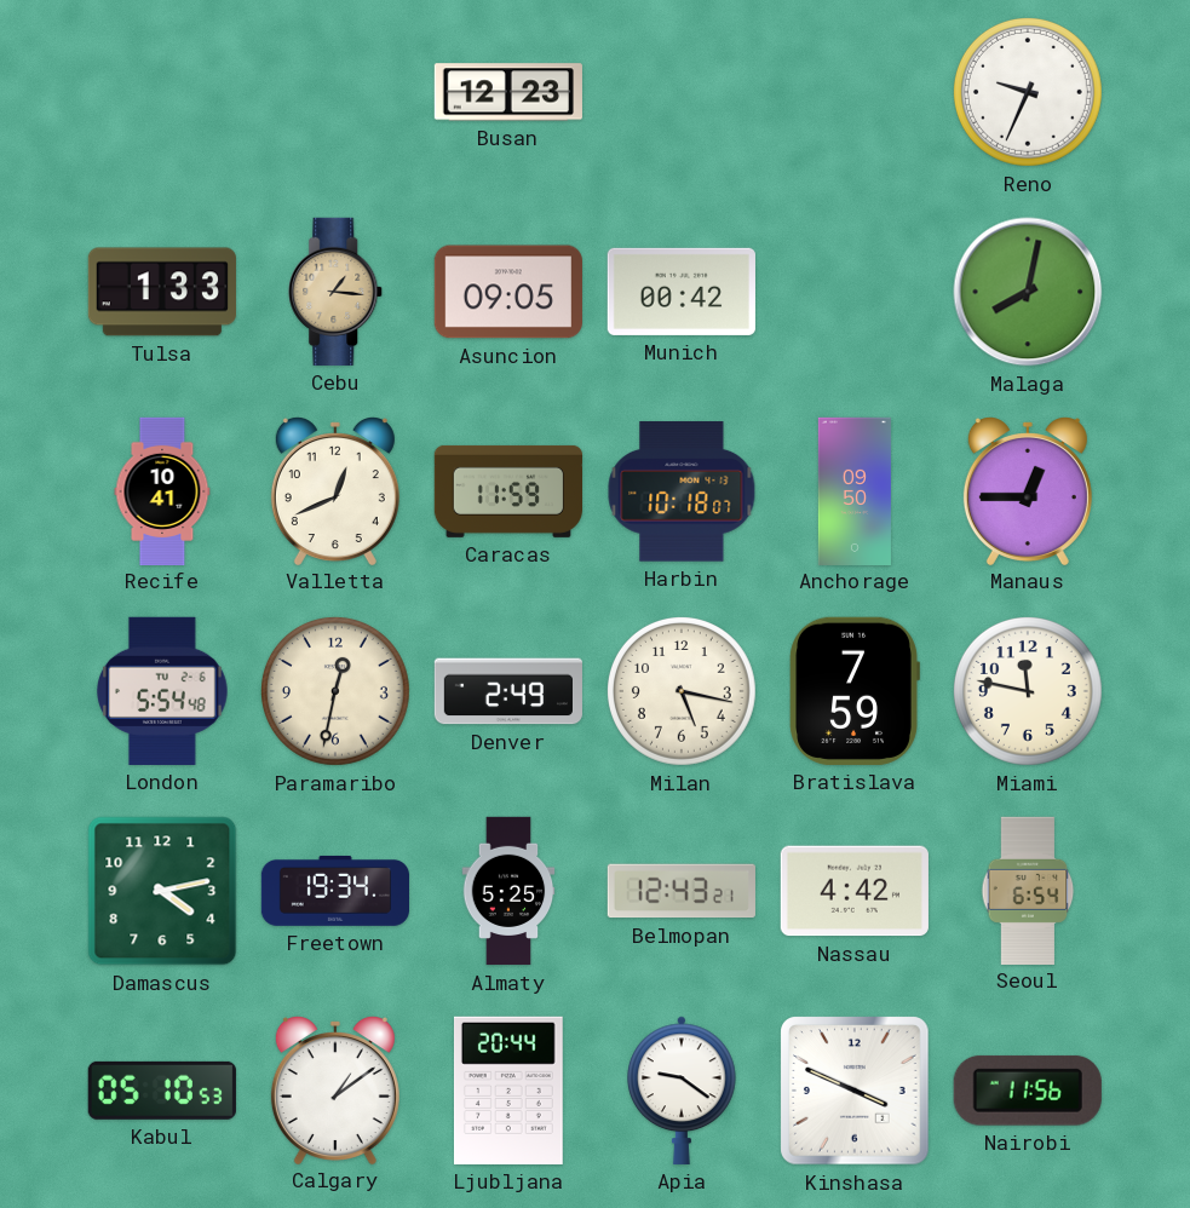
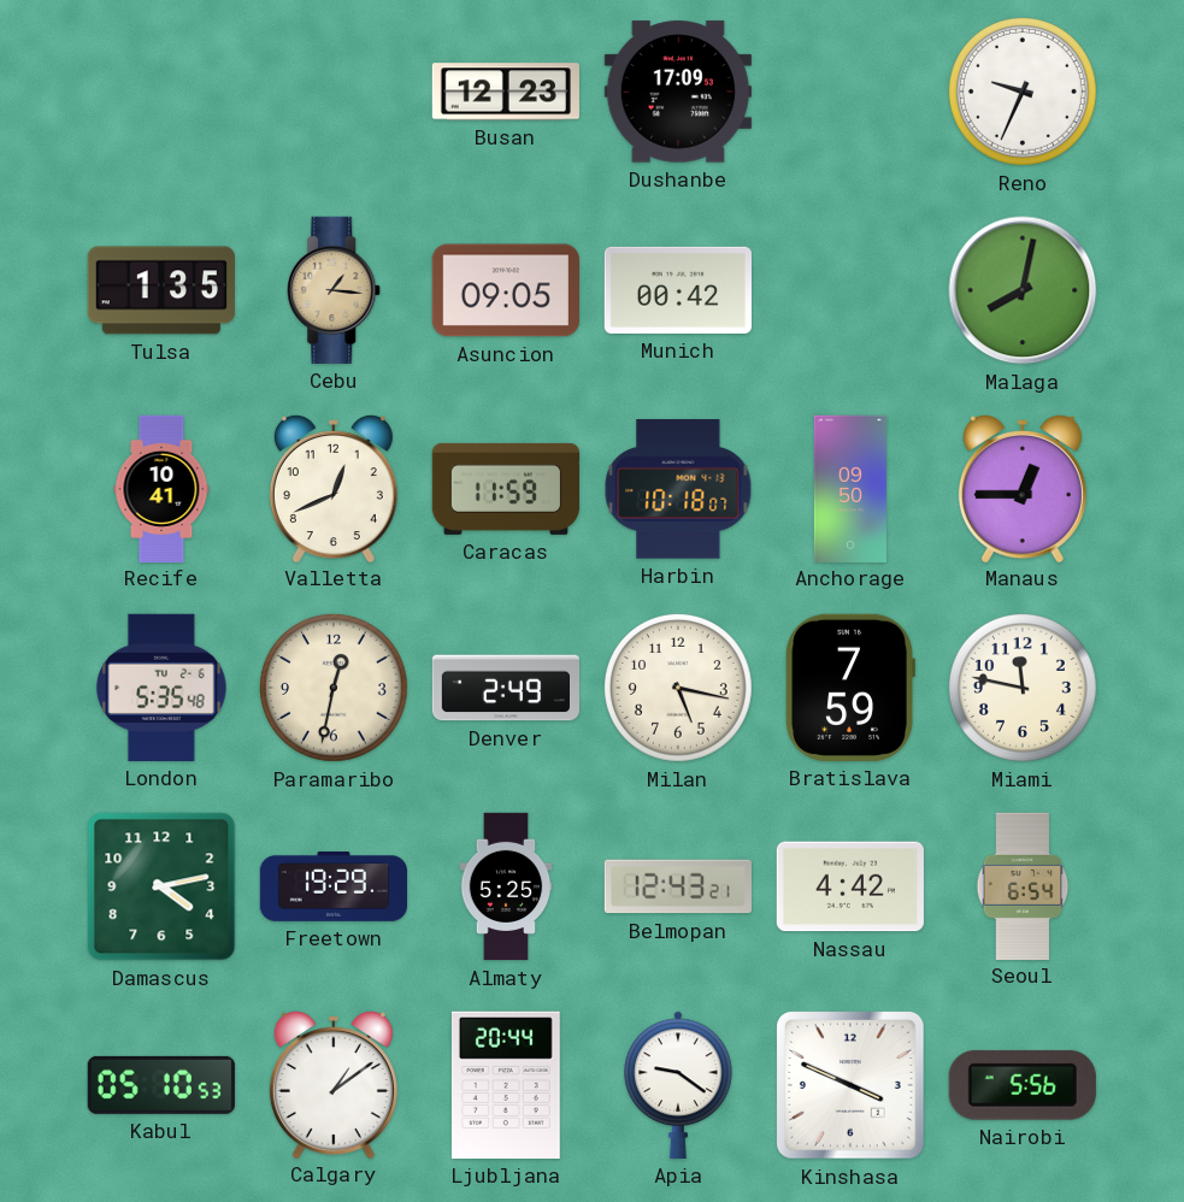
Dushanbe: none -> 17:09 (678, 92)
Tulsa: 1:33 -> 1:35 (161, 290)
London: 5:54 -> 5:35 (163, 688)
Freetown: 19:34 -> 19:29 (332, 886)
Nairobi: 11:56 -> 5:56 (1023, 1085)
